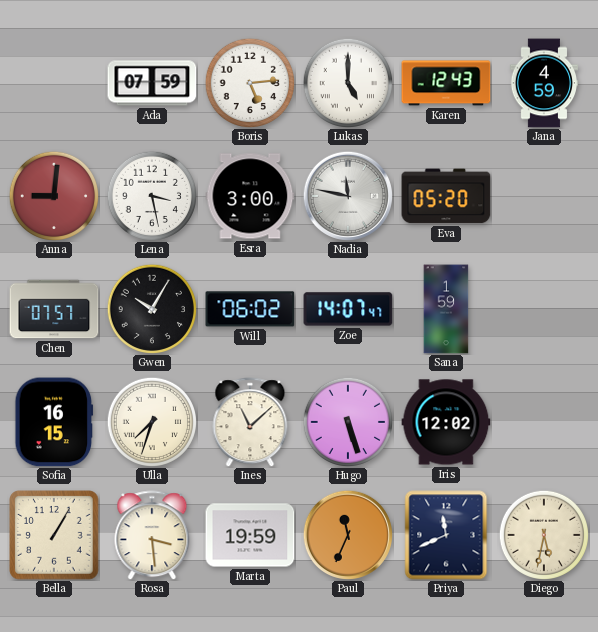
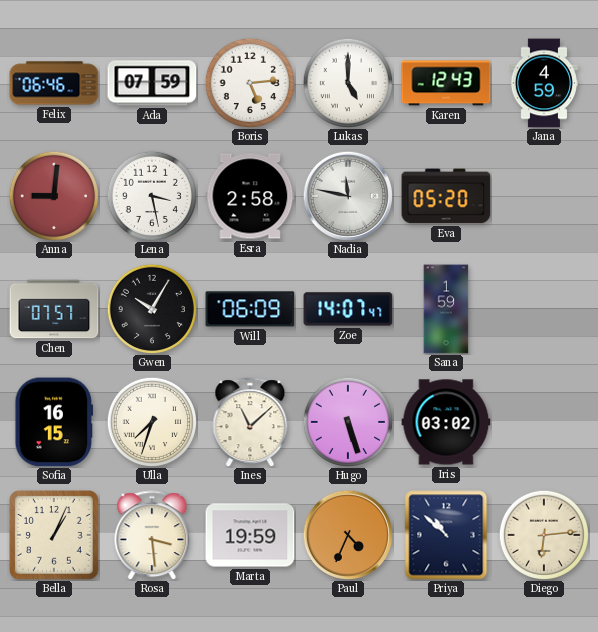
Felix: none -> 06:46 (54, 83)
Esra: 3:00 -> 2:58 (250, 196)
Will: 06:02 -> 06:09 (250, 309)
Iris: 12:02 -> 03:02 (446, 422)
Bella: 1:05 -> 1:04 (54, 535)
Paul: 11:34 -> 4:34 (347, 534)
Priya: 11:41 -> 10:52 (446, 535)
Diego: 5:32 -> 6:14 (543, 534)
